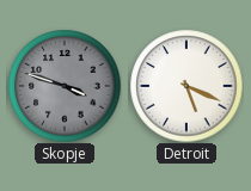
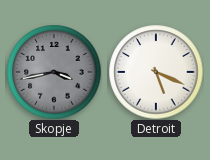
Skopje: 3:48 -> 3:43 (54, 72)
